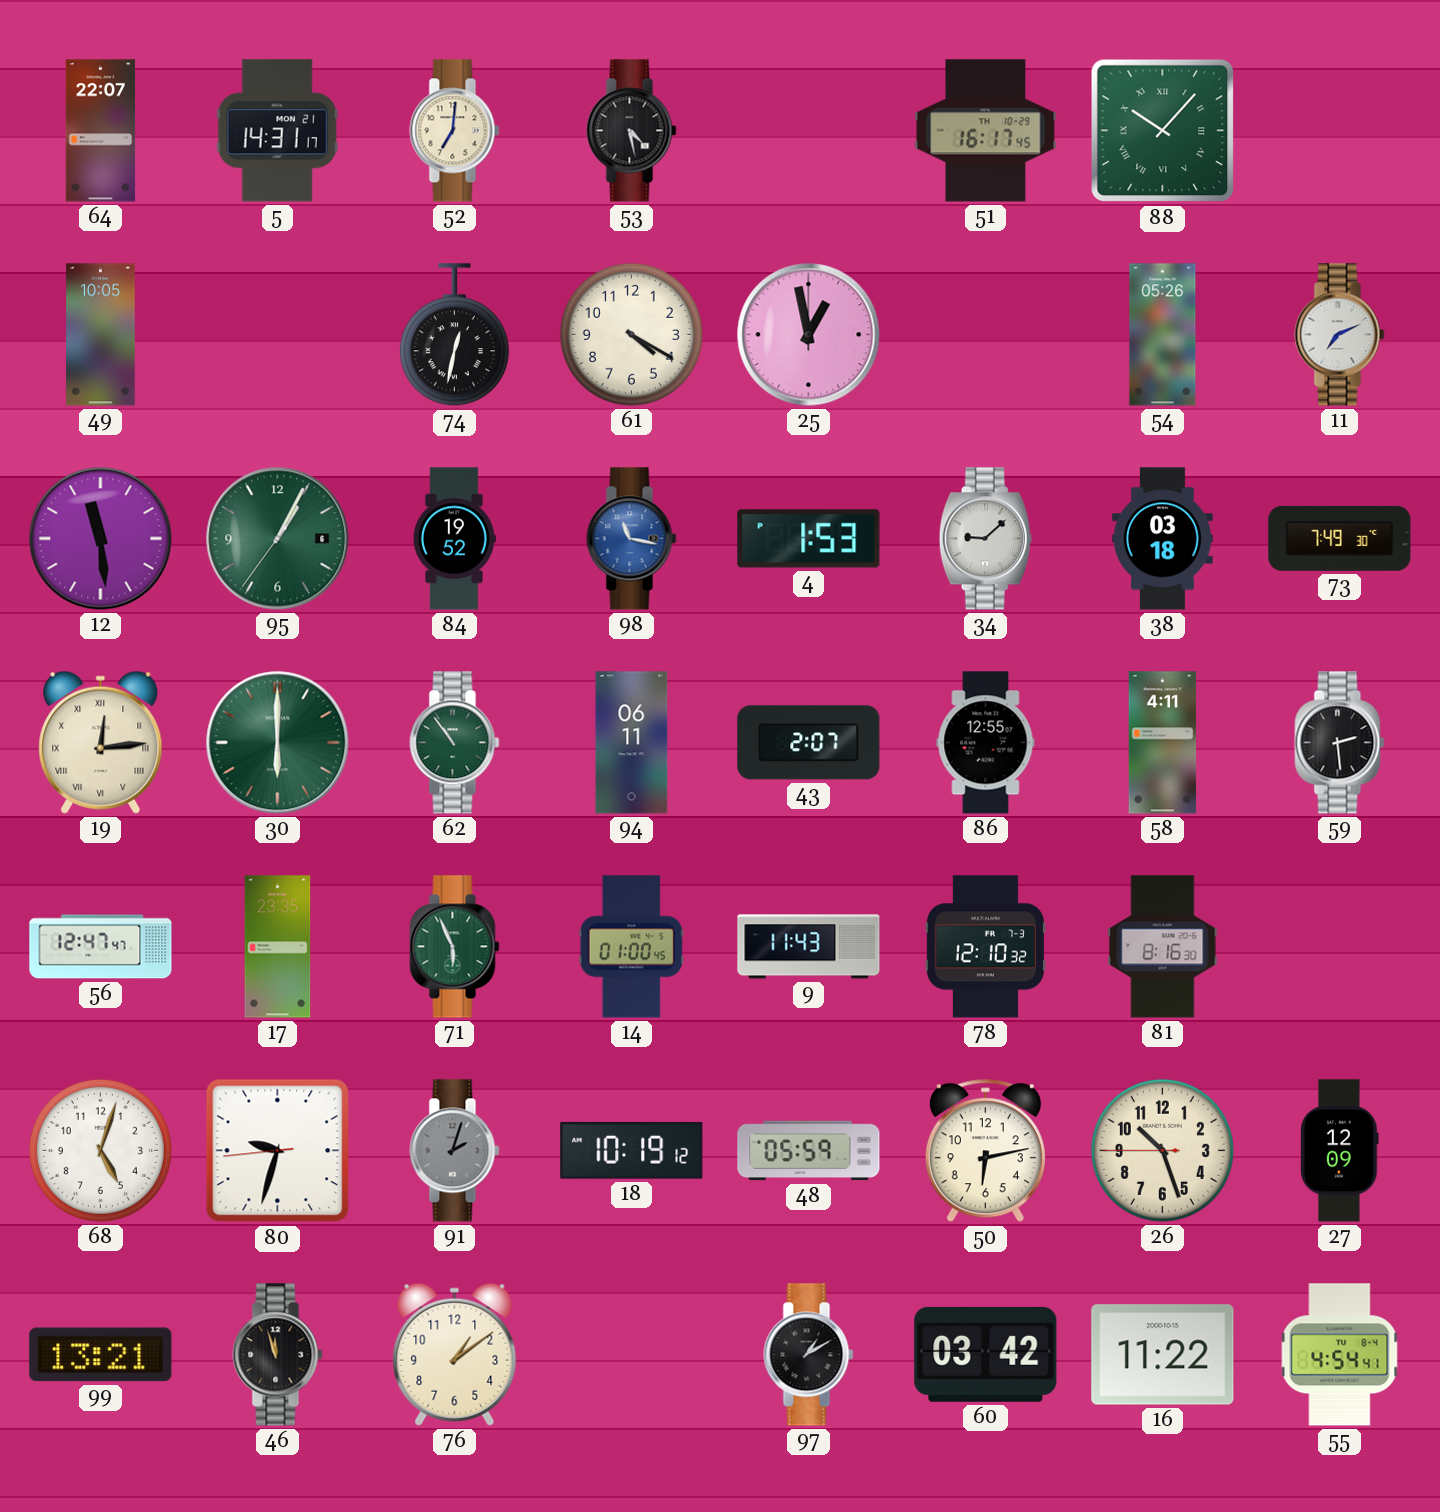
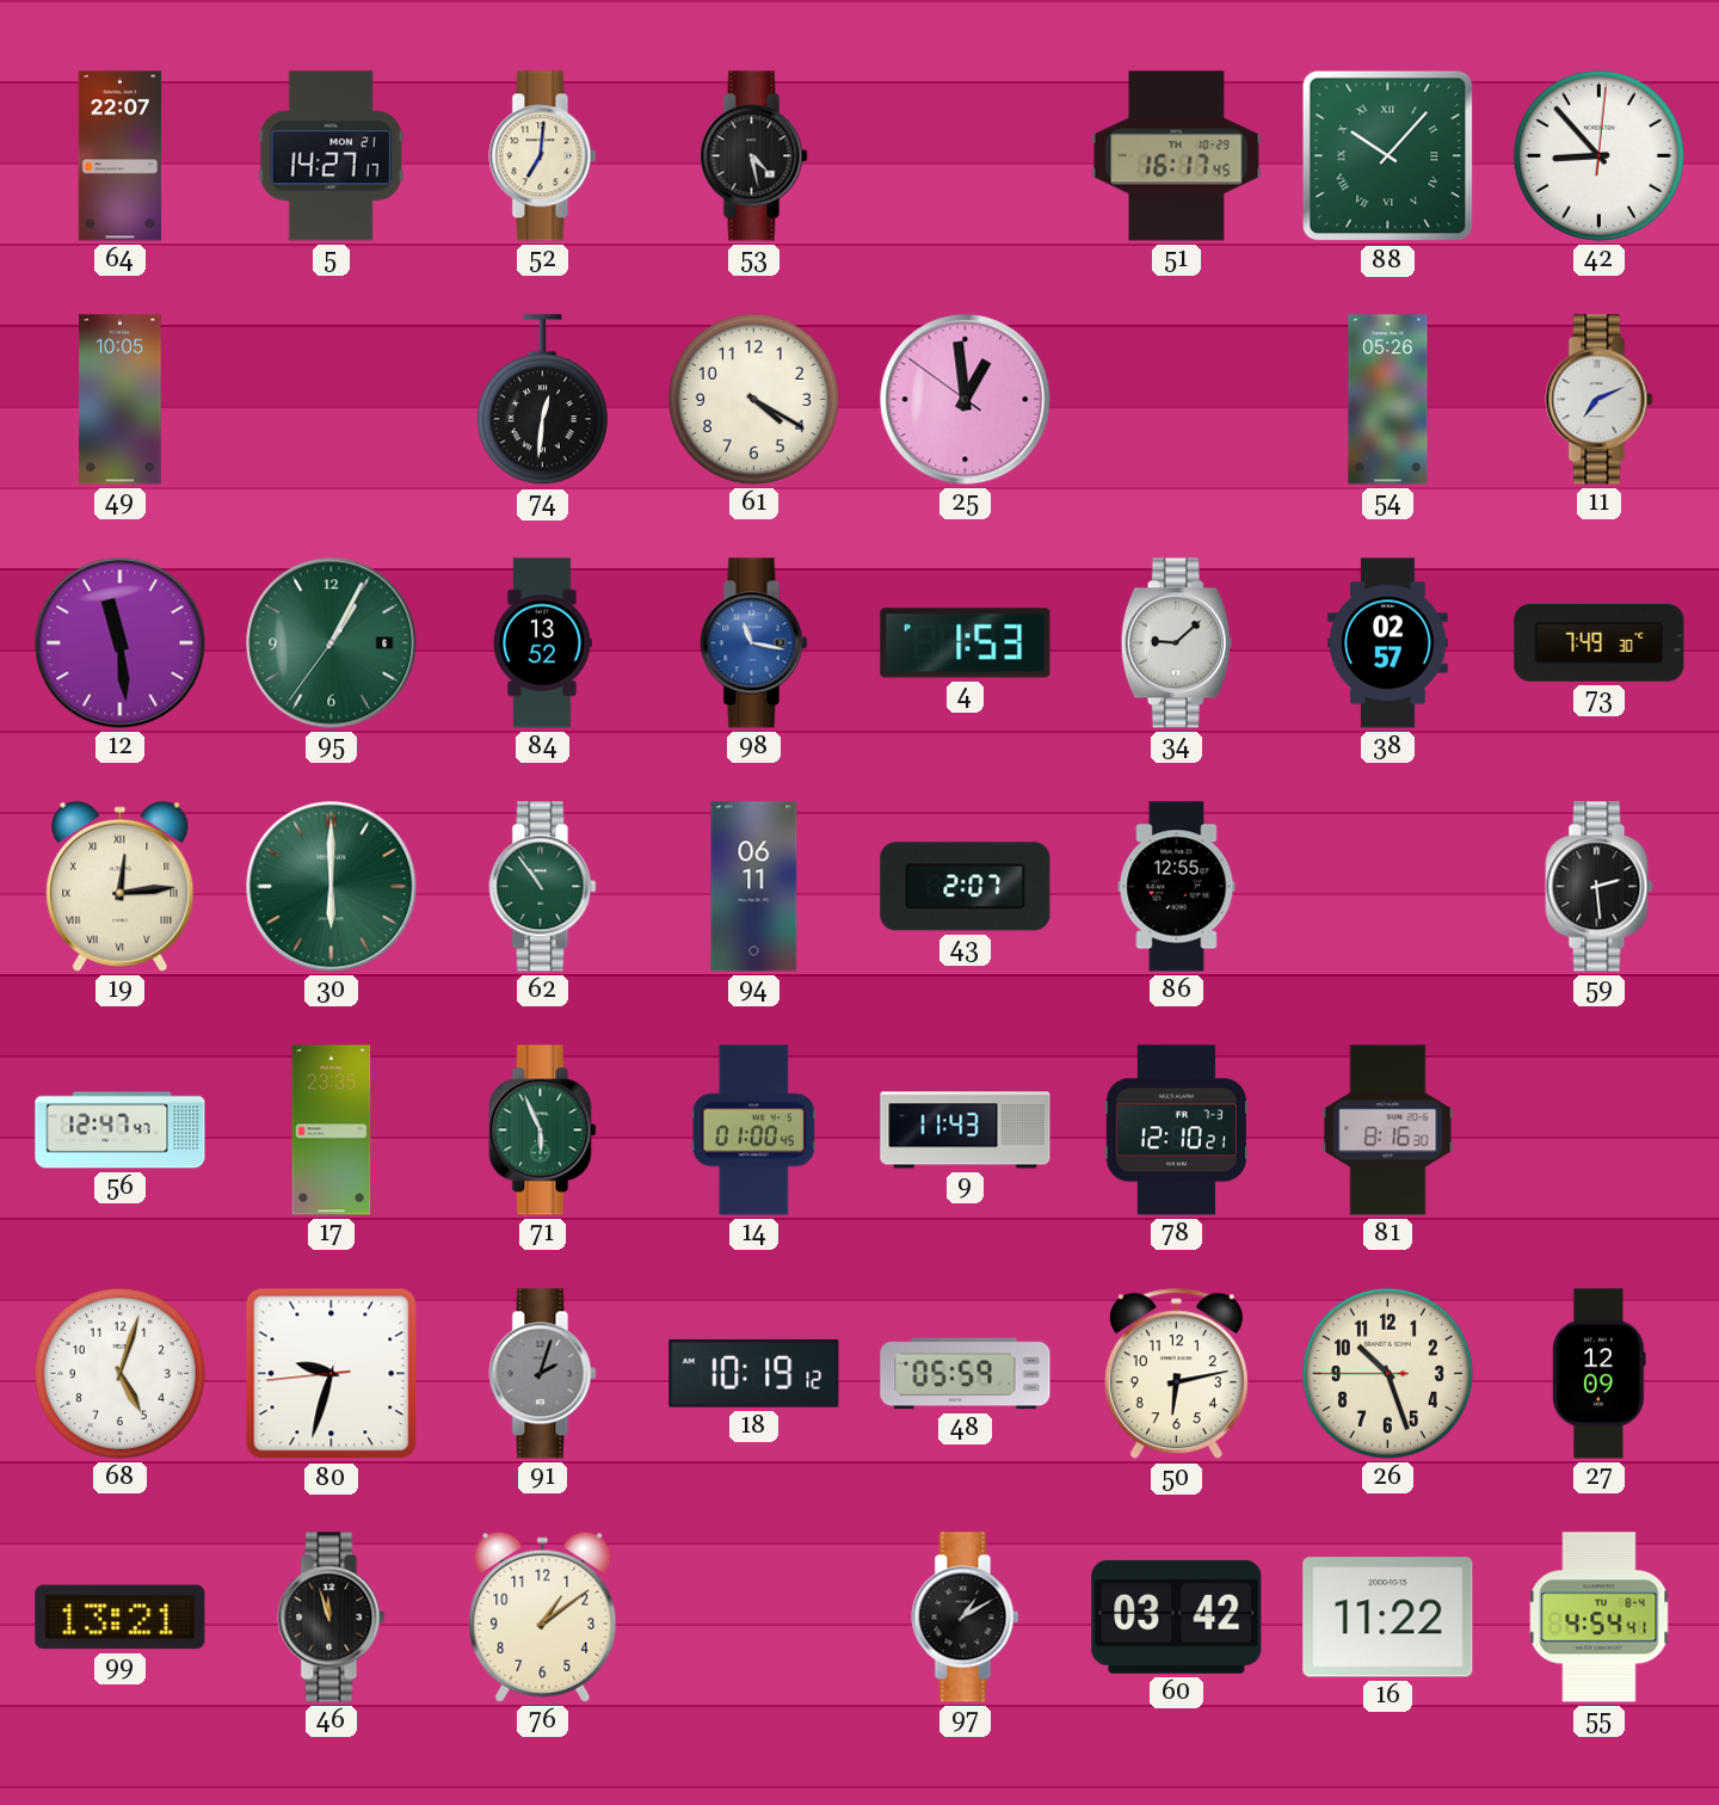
5: 14:31 -> 14:27 (331, 156)
42: none -> 8:53 (1598, 155)
74: 12:32 -> 12:31 (542, 400)
25: 12:58:00 -> 12:58:51 (966, 400)
84: 19:52 -> 13:52 (542, 643)
38: 03:18 -> 02:57 (1388, 643)
58: 4:11 -> none (1163, 743)
78: 12:10:32 -> 12:10:21 (1176, 1131)
